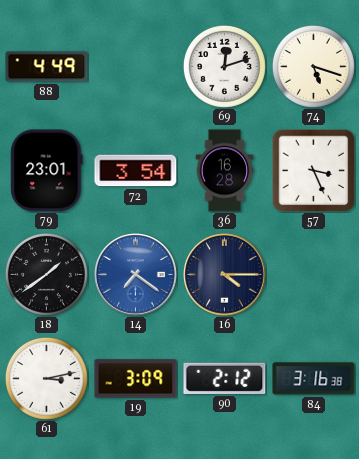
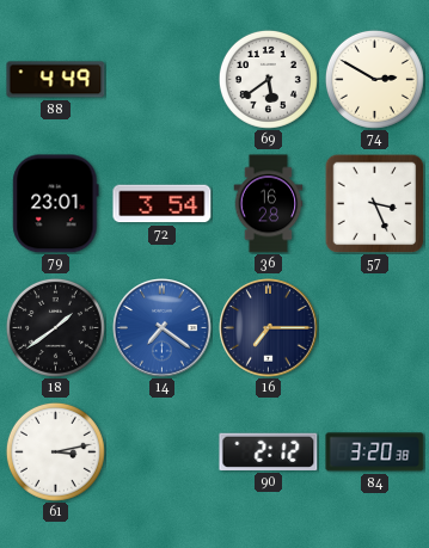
69: 12:12 -> 5:39 (268, 79)
74: 5:18 -> 2:50 (374, 79)
16: 4:15 -> 7:15 (269, 328)
19: 3:09 -> none (136, 379)
84: 3:16 -> 3:20 (375, 452)
